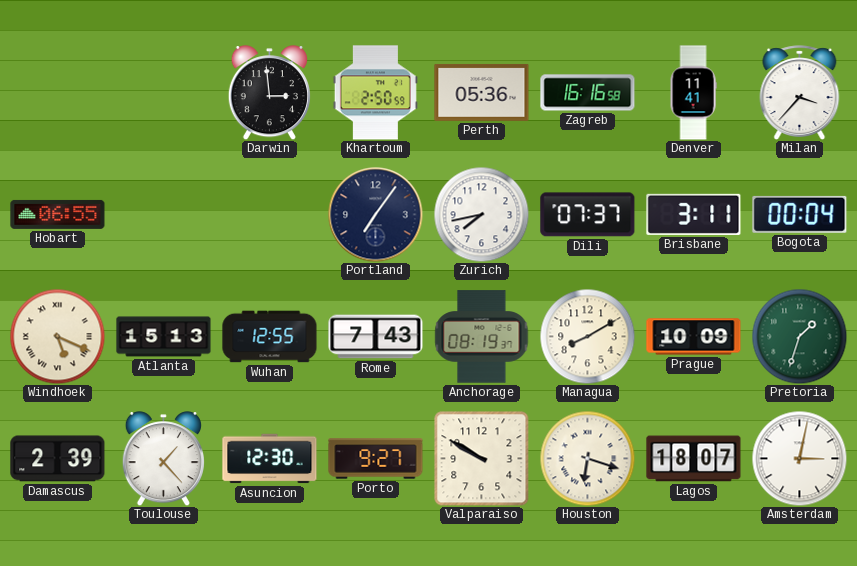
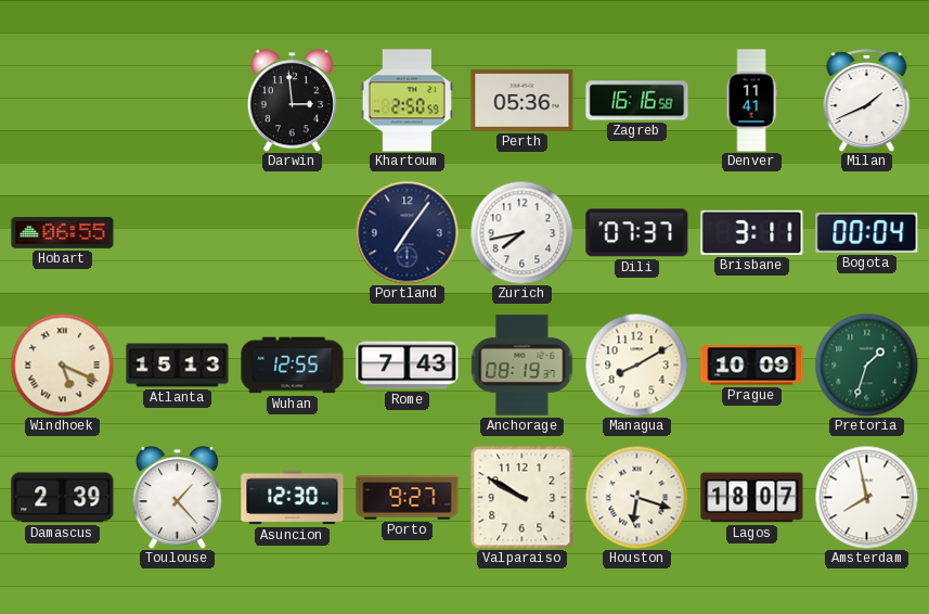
Milan: 3:37 -> 1:41 (867, 100)
Amsterdam: 3:02 -> 7:58 (866, 497)
